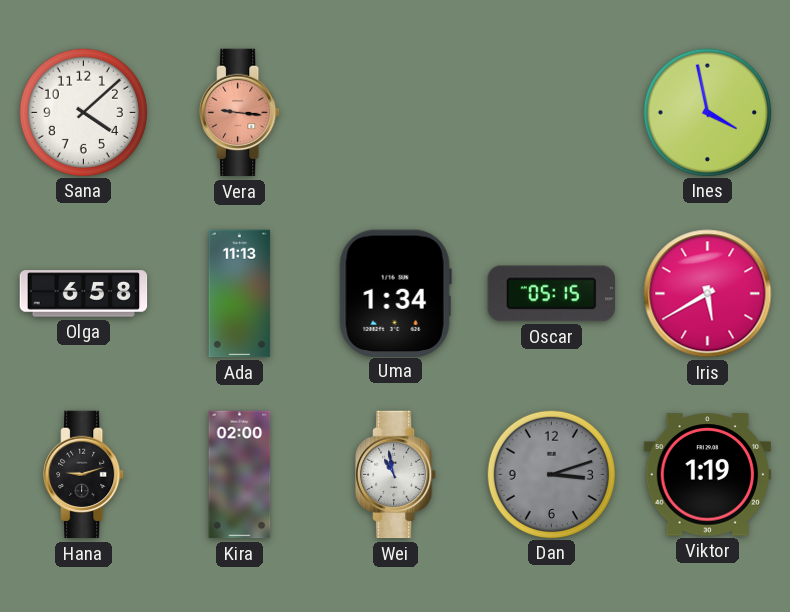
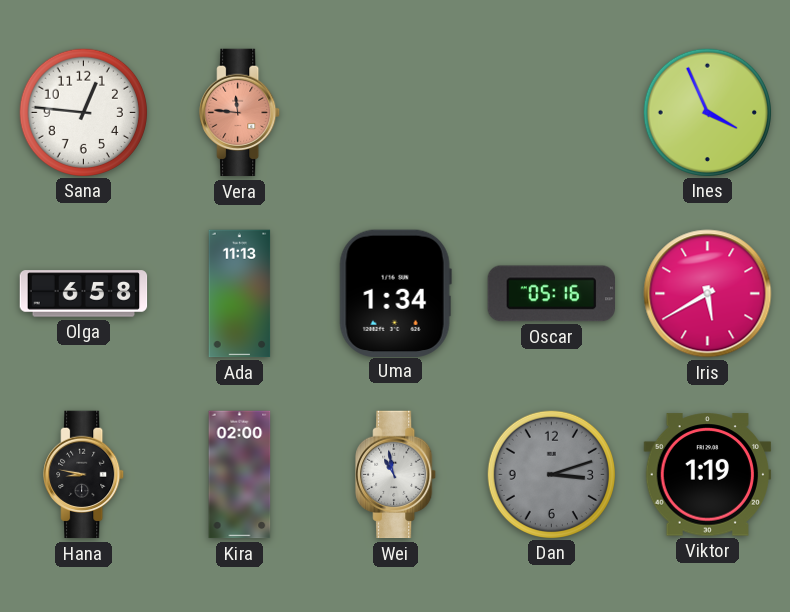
Sana: 4:08 -> 12:46 (83, 112)
Vera: 9:16 -> 11:46 (240, 113)
Ines: 3:58 -> 3:56 (707, 112)
Oscar: 05:15 -> 05:16 (551, 294)
Hana: 9:12 -> 8:47 (84, 475)
